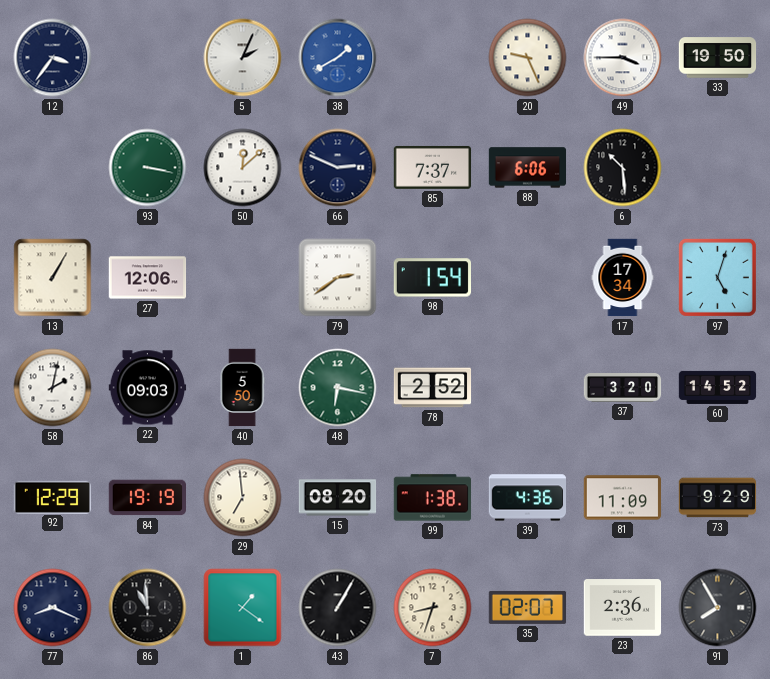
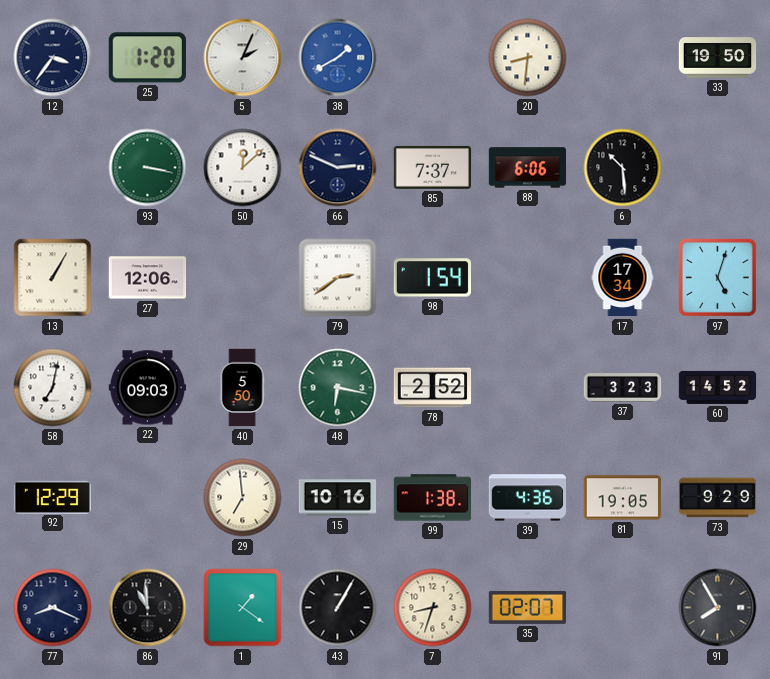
25: none -> 1:20 (147, 58)
20: 9:26 -> 8:31 (528, 58)
49: 3:45 -> none (623, 58)
58: 2:02 -> 7:02 (53, 388)
37: 3:20 -> 3:23 (623, 388)
84: 19:19 -> none (147, 498)
15: 08:20 -> 10:16 (338, 498)
81: 11:09 -> 19:05 (623, 498)
23: 2:36 -> none (623, 608)
